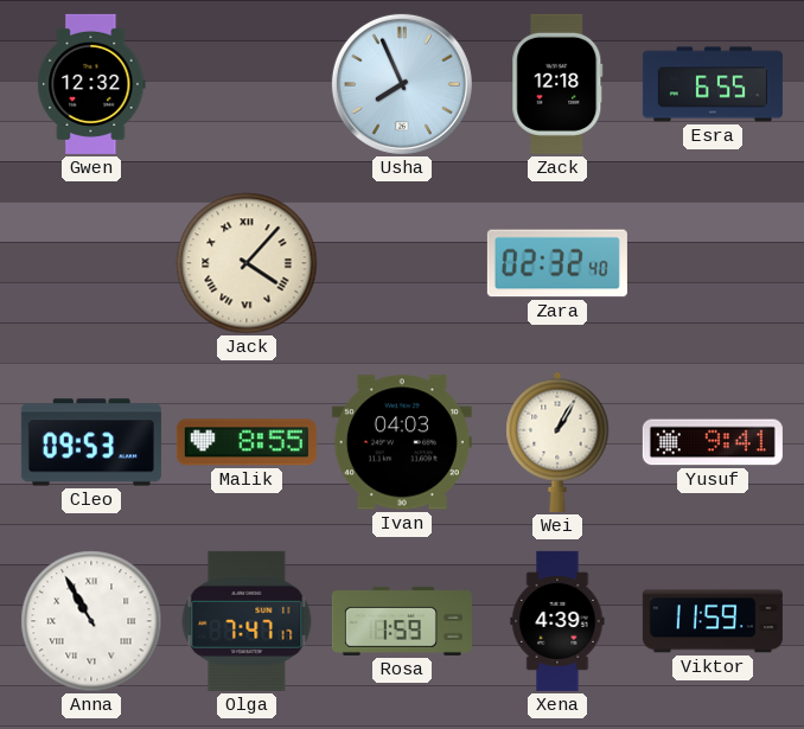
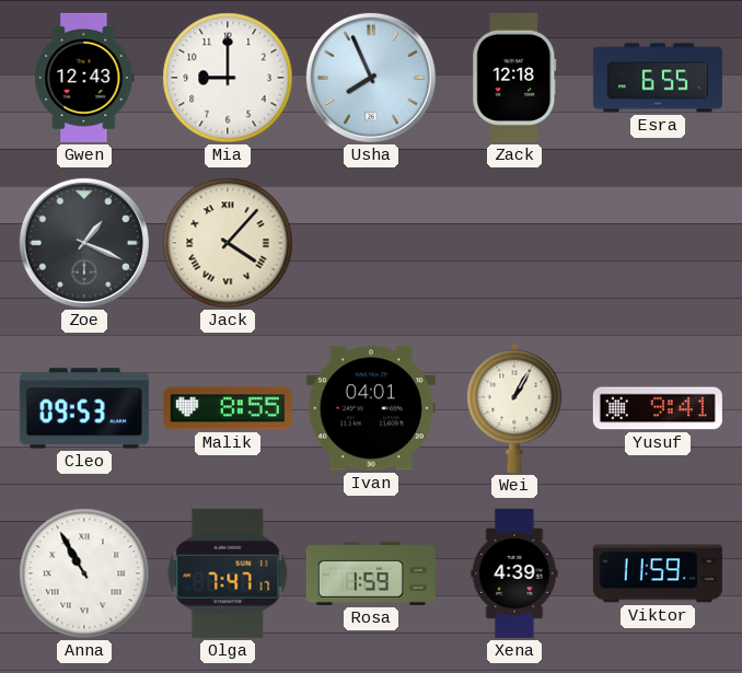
Gwen: 12:32 -> 12:43 (84, 78)
Mia: none -> 9:00 (228, 78)
Zoe: none -> 1:19 (84, 243)
Zara: 02:32 -> none (557, 263)
Ivan: 04:03 -> 04:01 (371, 408)
